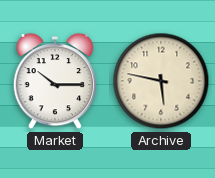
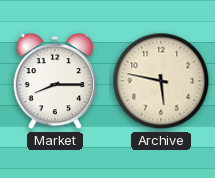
Market: 10:15 -> 8:15 (55, 81)
